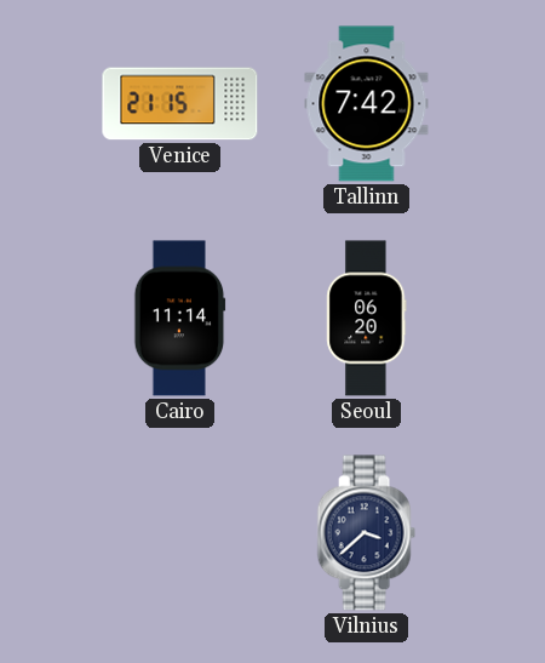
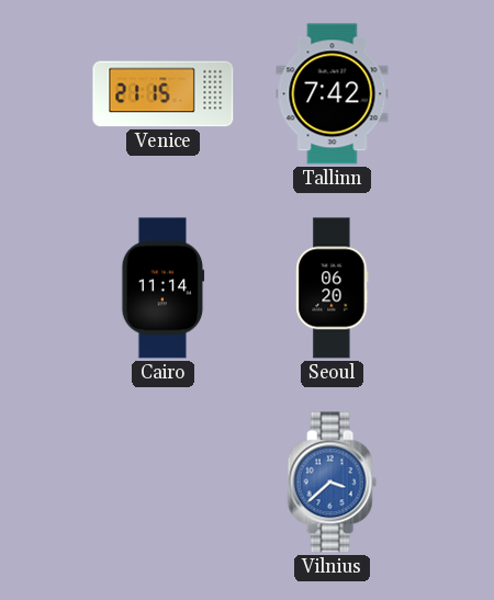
Vilnius dial: navy -> blue (332, 483)
